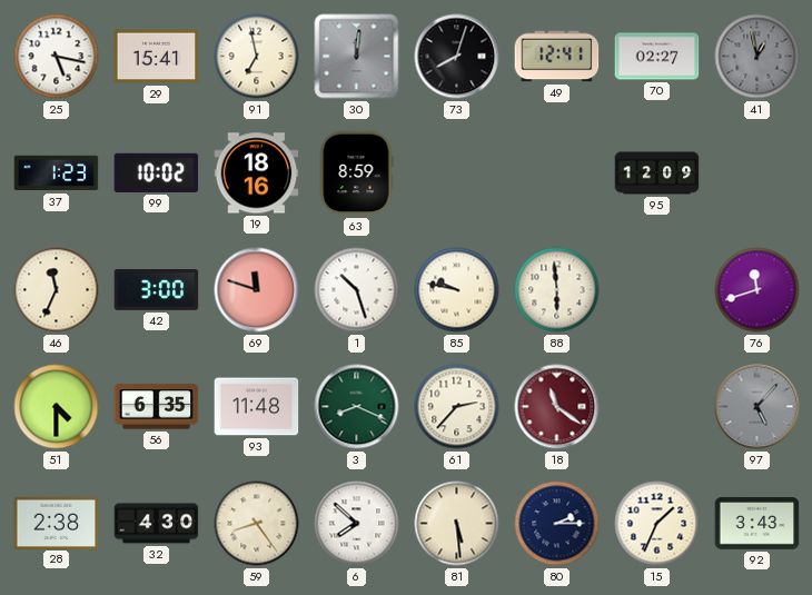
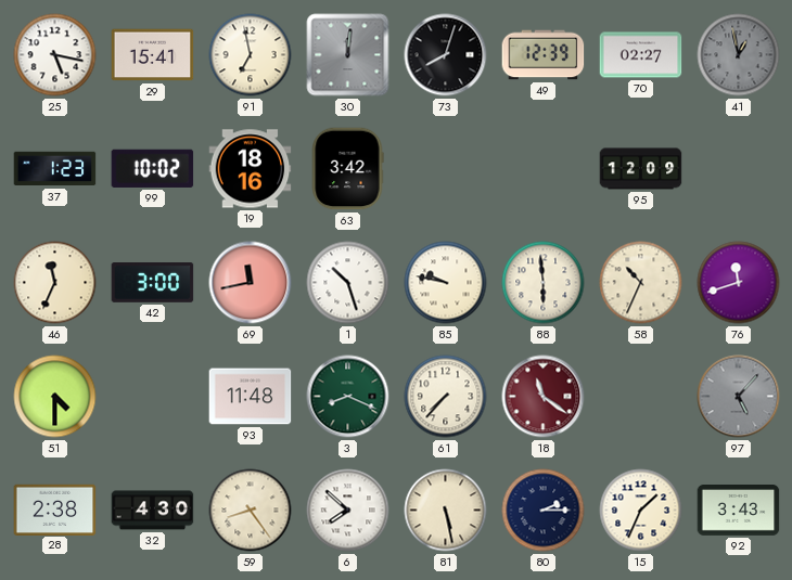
49: 12:41 -> 12:39 (544, 55)
63: 8:59 -> 3:42 (347, 169)
69: 11:48 -> 11:43 (251, 283)
58: none -> 10:34 (641, 283)
56: 6:35 -> none (157, 407)
61: 2:37 -> 7:37 (446, 397)
81: 5:29 -> 5:28 (446, 511)
